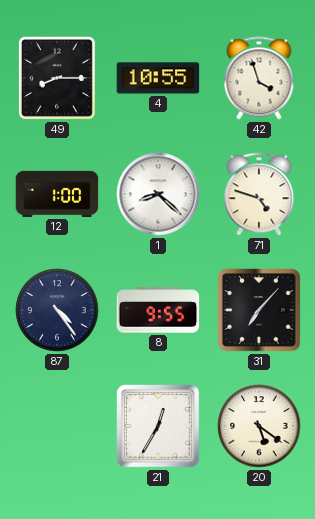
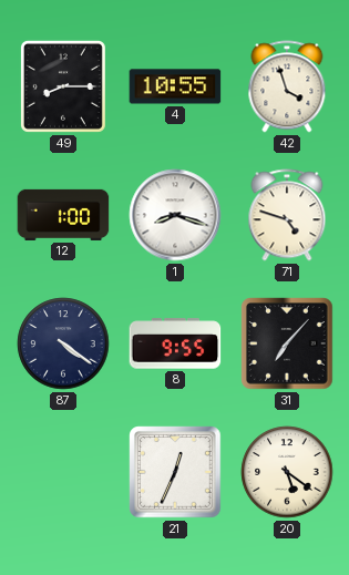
1: 8:22 -> 8:18 (175, 215)
87: 4:24 -> 4:21 (63, 343)
21: 12:35 -> 12:34 (175, 472)
